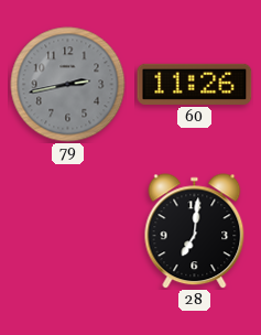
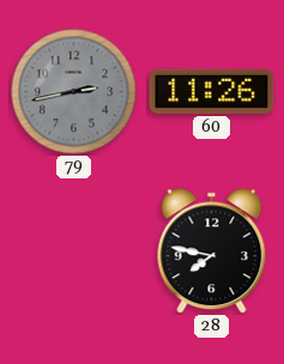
28: 7:01 -> 7:47 (212, 251)
